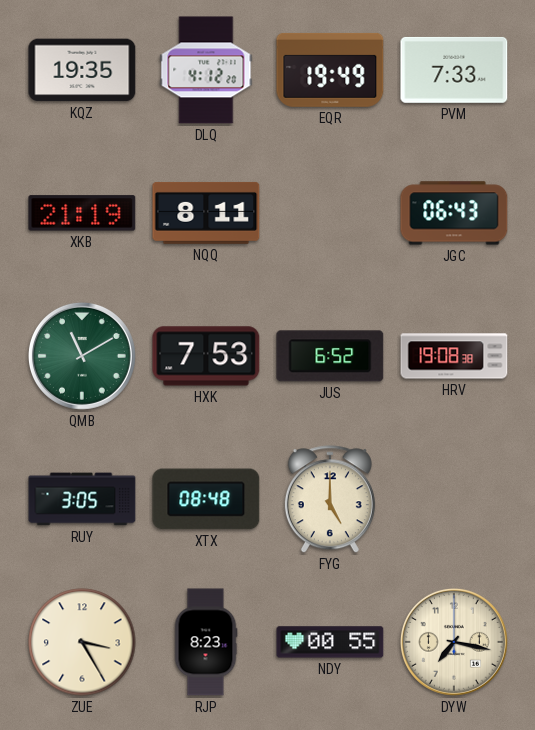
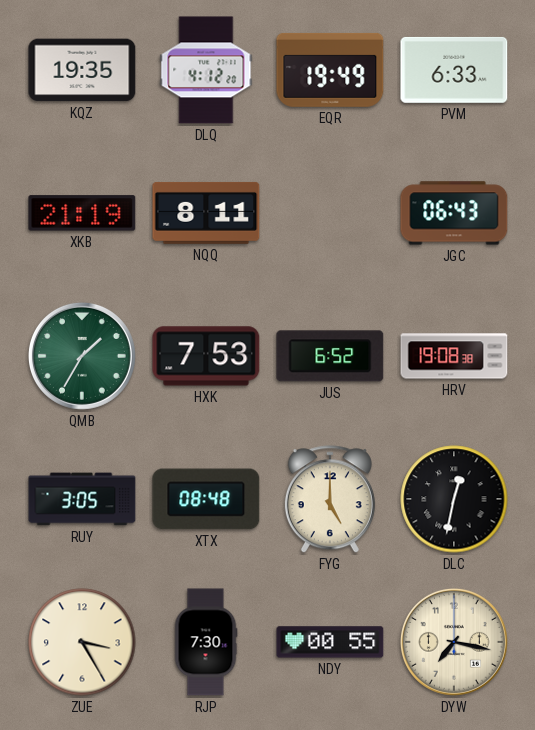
PVM: 7:33 -> 6:33 (454, 70)
QMB: 11:10 -> 1:35 (82, 356)
DLC: none -> 12:32 (454, 499)
RJP: 8:23 -> 7:30 (206, 642)
